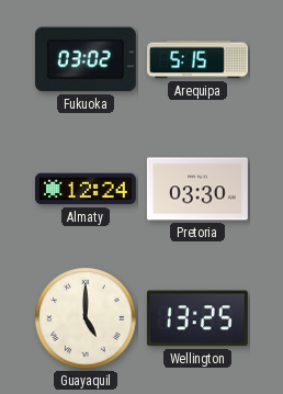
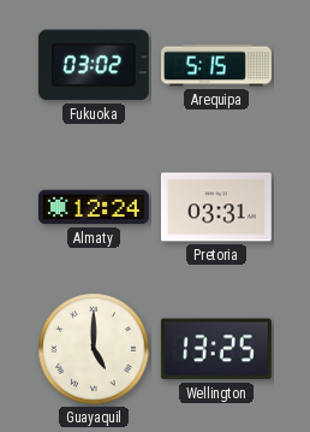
Pretoria: 03:30 -> 03:31 (216, 207)
